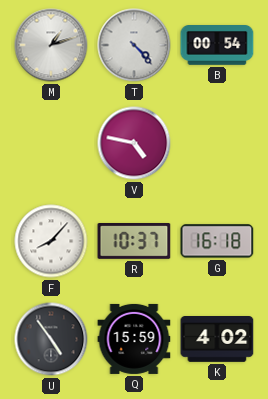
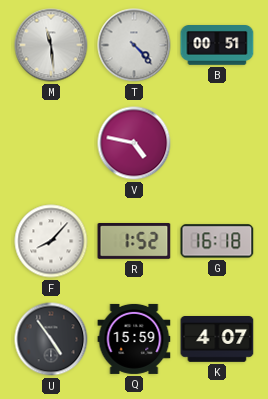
M: 1:12 -> 11:29 (51, 45)
B: 00:54 -> 00:51 (217, 46)
R: 10:37 -> 1:52 (134, 242)
K: 4:02 -> 4:07 (217, 340)
